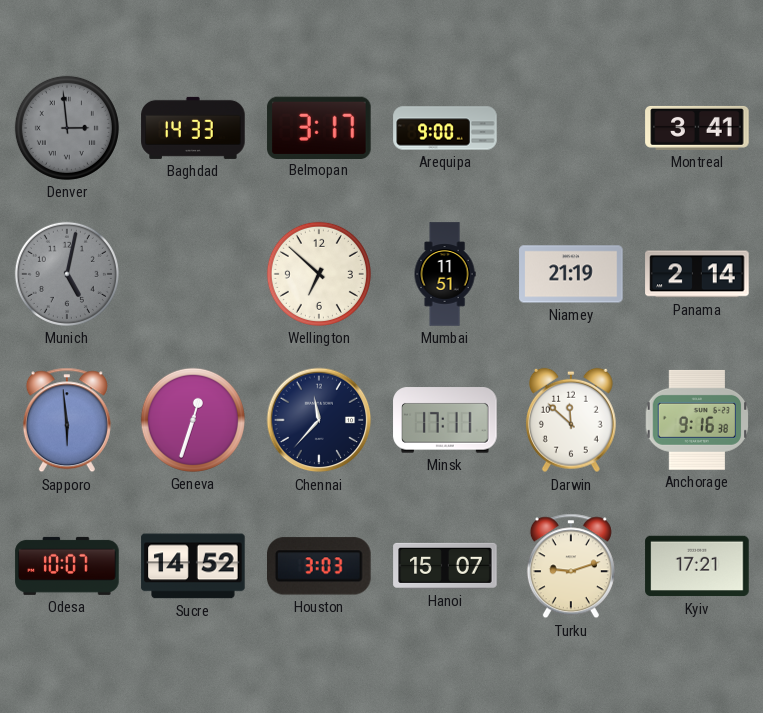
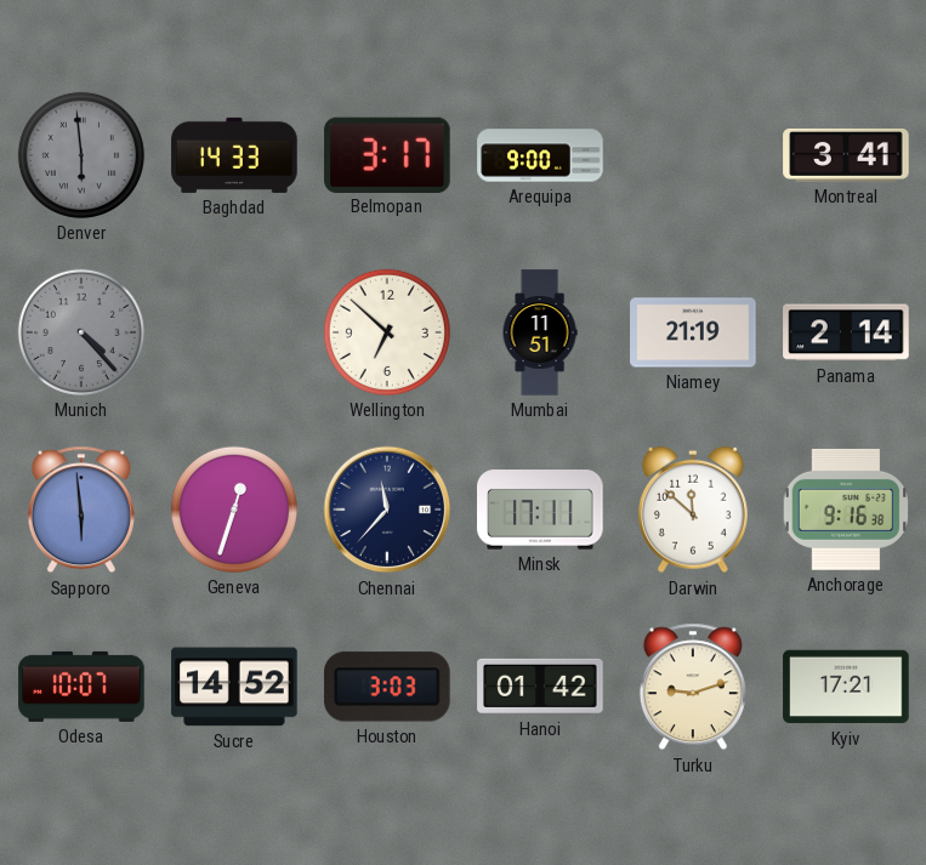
Denver: 2:59 -> 5:59 (81, 155)
Munich: 5:02 -> 4:23 (81, 332)
Hanoi: 15:07 -> 01:42 (540, 687)
